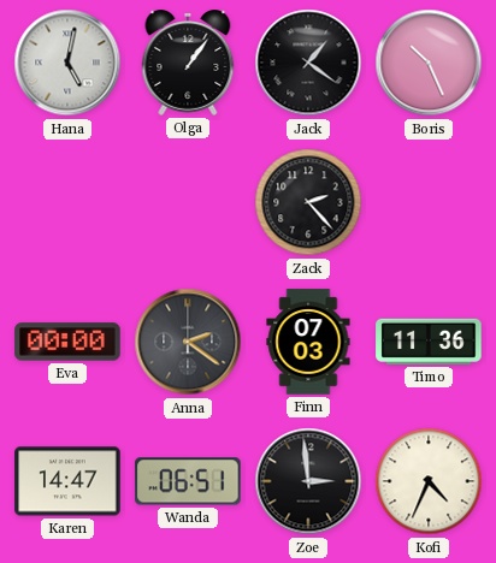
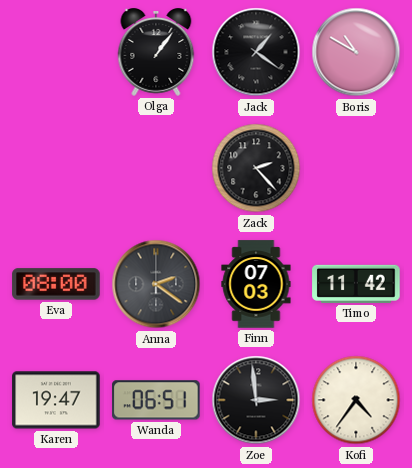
Hana: 5:02 -> none (67, 63)
Boris: 10:26 -> 10:50 (356, 52)
Eva: 00:00 -> 08:00 (56, 284)
Timo: 11:36 -> 11:42 (356, 284)
Karen: 14:47 -> 19:47 (56, 400)
Kofi: 4:34 -> 4:36 (356, 400)
